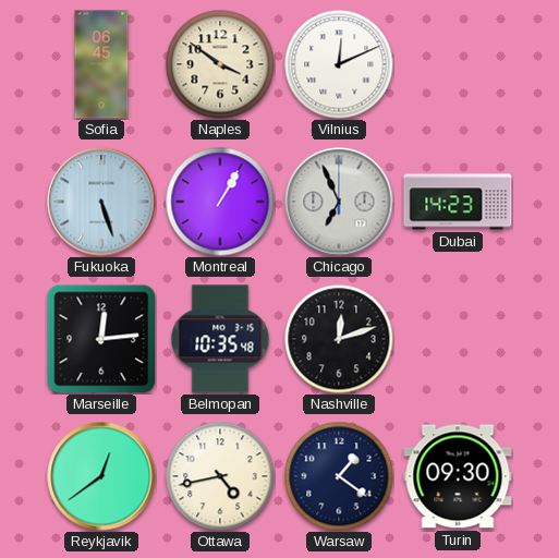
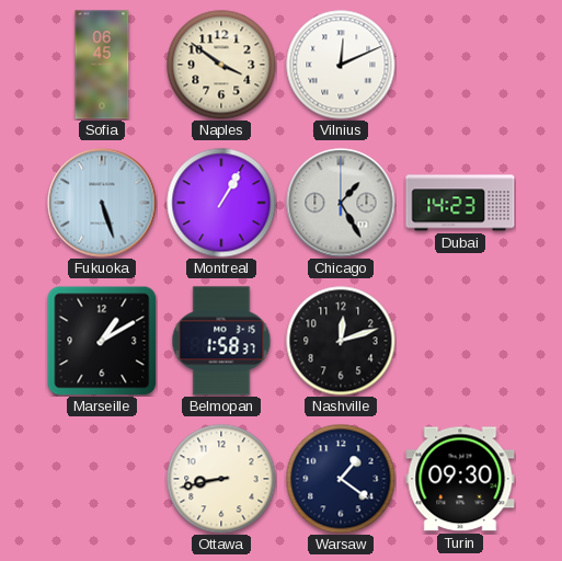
Chicago: 6:56 -> 1:25 (341, 203)
Marseille: 12:14 -> 1:10 (102, 341)
Belmopan: 10:35 -> 1:58 (221, 341)
Reykjavik: 12:39 -> none (101, 476)
Ottawa: 4:43 -> 8:43 (221, 479)
